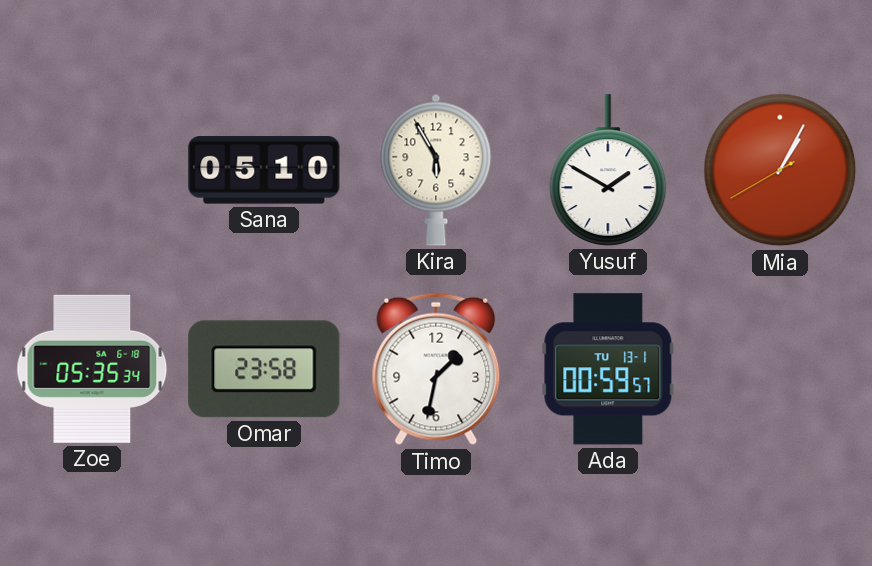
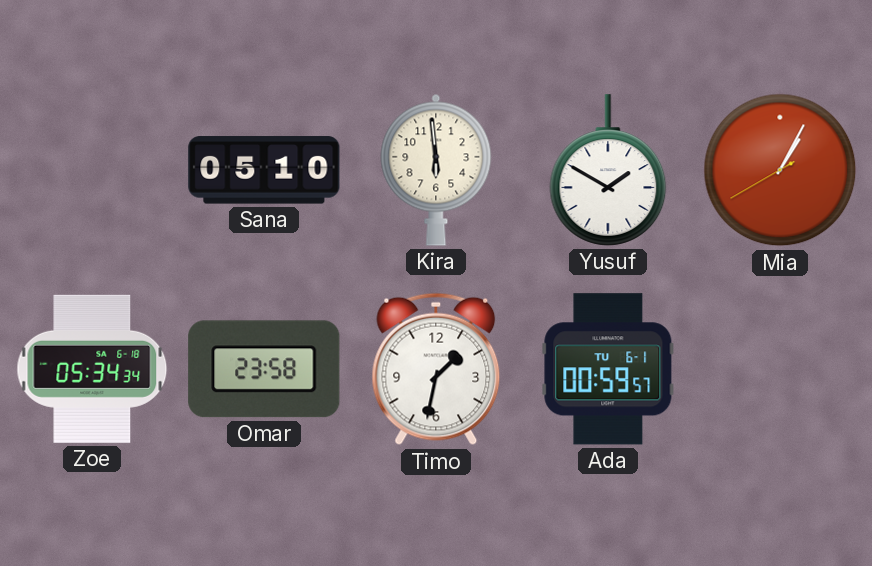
Kira: 5:55 -> 5:59 (436, 170)
Zoe: 05:35 -> 05:34 (92, 369)
Ada date: TU 13-1 -> TU 6-1 (608, 369)
